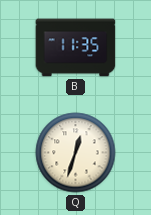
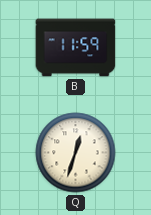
B: 11:35 -> 11:59 (76, 48)
